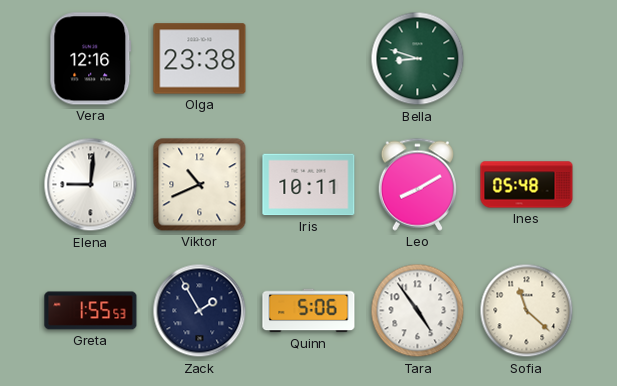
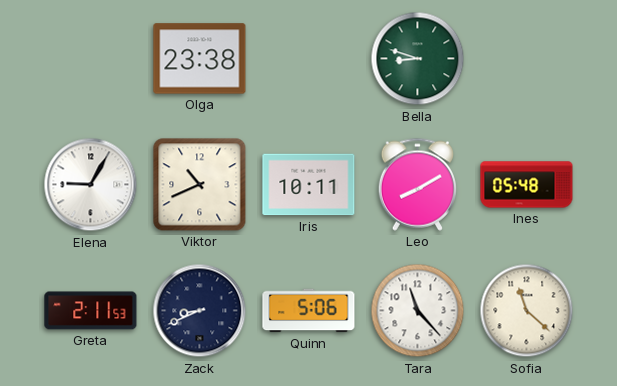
Vera: 12:16 -> none (91, 59)
Elena: 9:01 -> 9:05 (91, 185)
Greta: 1:55 -> 2:11 (91, 311)
Zack: 1:55 -> 8:41 (200, 311)
Tara: 4:54 -> 11:23 (418, 311)
